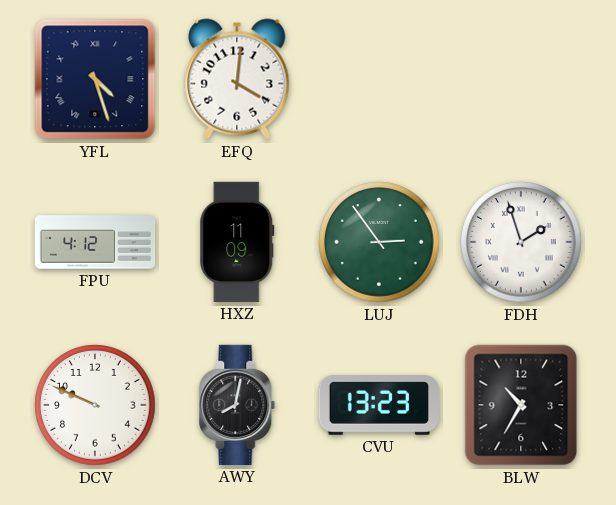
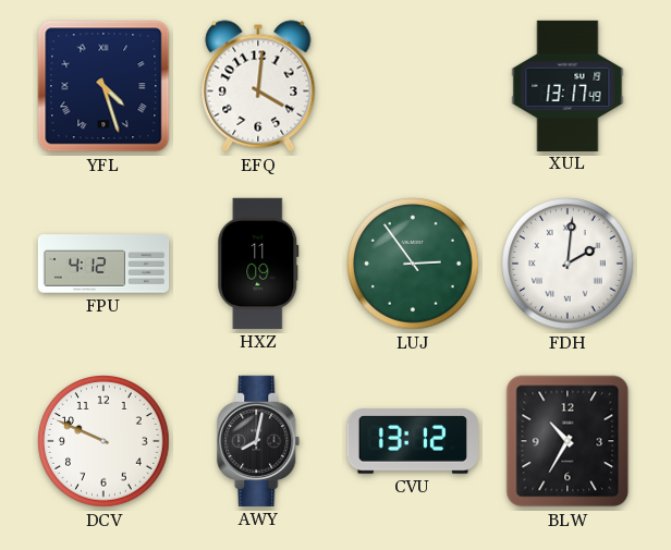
XUL: none -> 13:17 (568, 85)
FDH: 1:57 -> 2:01 (568, 264)
CVU: 13:23 -> 13:12 (412, 441)
